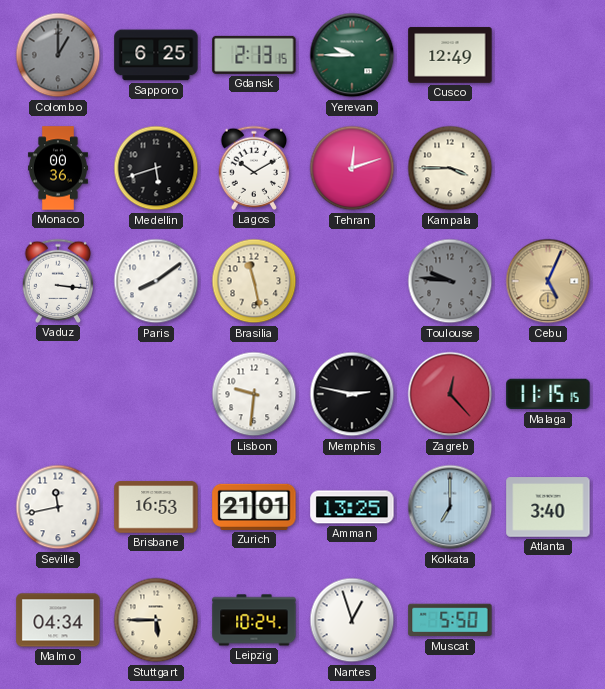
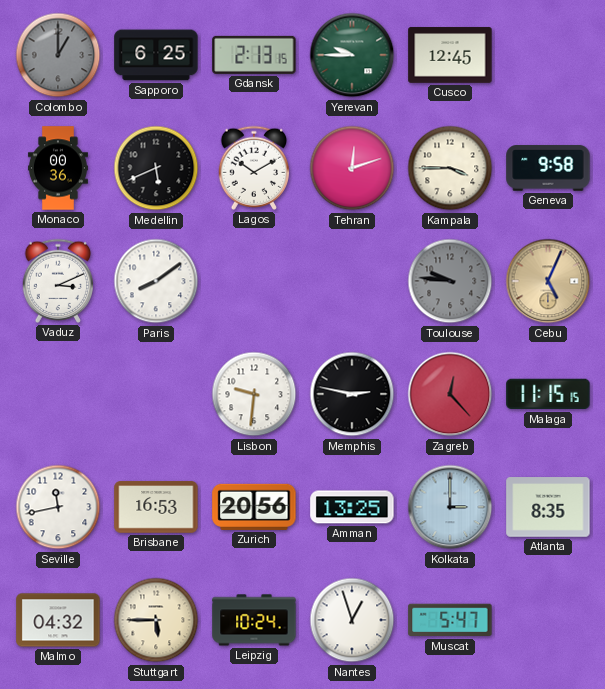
Cusco: 12:49 -> 12:45 (450, 55)
Medellin: 5:42 -> 5:41 (156, 168)
Geneva: none -> 9:58 (548, 168)
Vaduz: 3:16 -> 3:11 (57, 281)
Brasilia: 11:28 -> none (254, 281)
Zurich: 21:01 -> 20:56 (254, 507)
Kolkata: 7:00 -> 3:00 (450, 507)
Atlanta: 3:40 -> 8:35 (548, 507)
Malmo: 04:34 -> 04:32 (58, 620)
Muscat: 5:50 -> 5:47 (450, 620)
